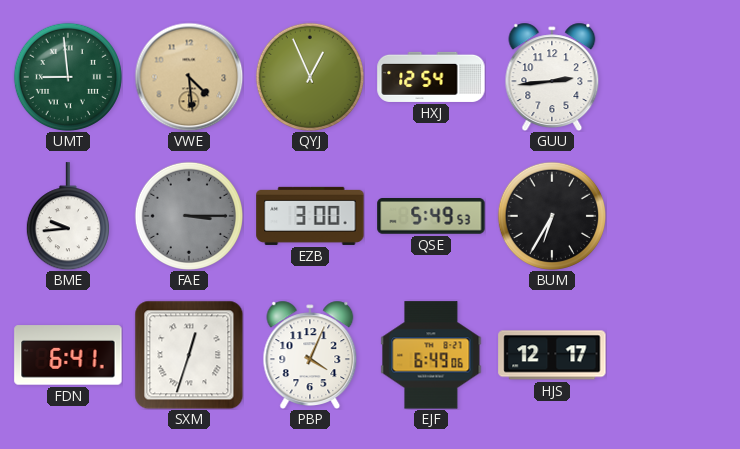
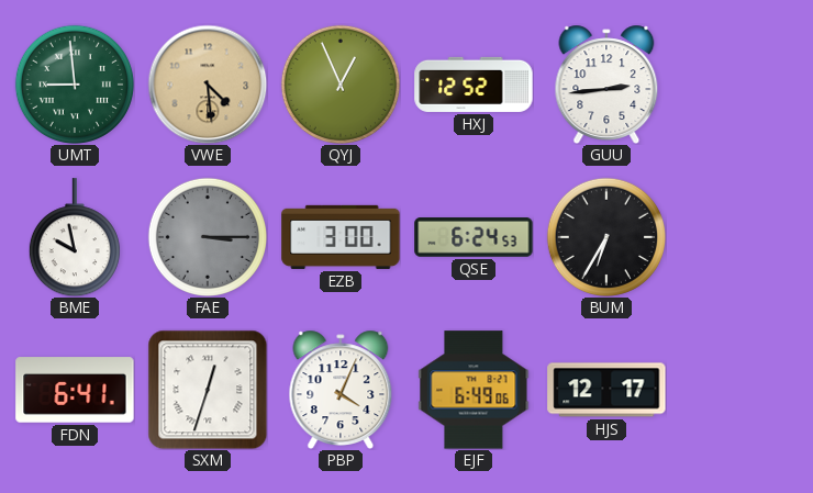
HXJ: 12:54 -> 12:52 (474, 85)
BME: 9:44 -> 9:58 (75, 237)
QSE: 5:49 -> 6:24 (474, 238)
